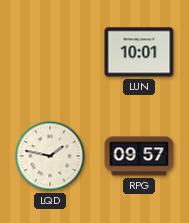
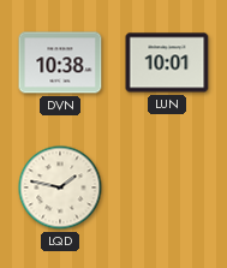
DVN: none -> 10:38 (60, 62)
RPG: 09:57 -> none (139, 156)
